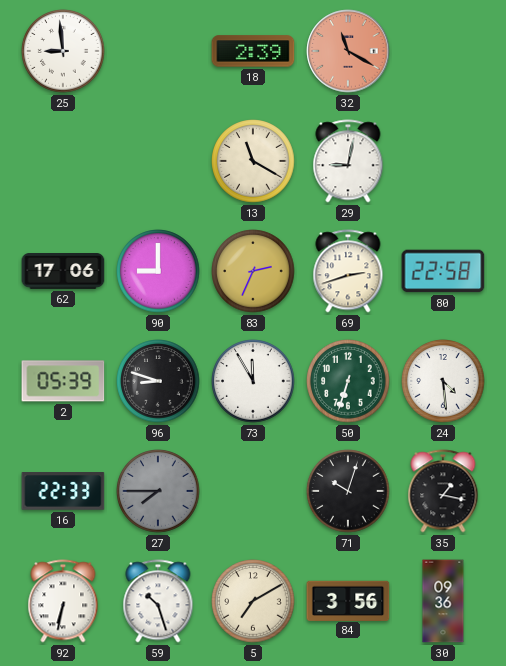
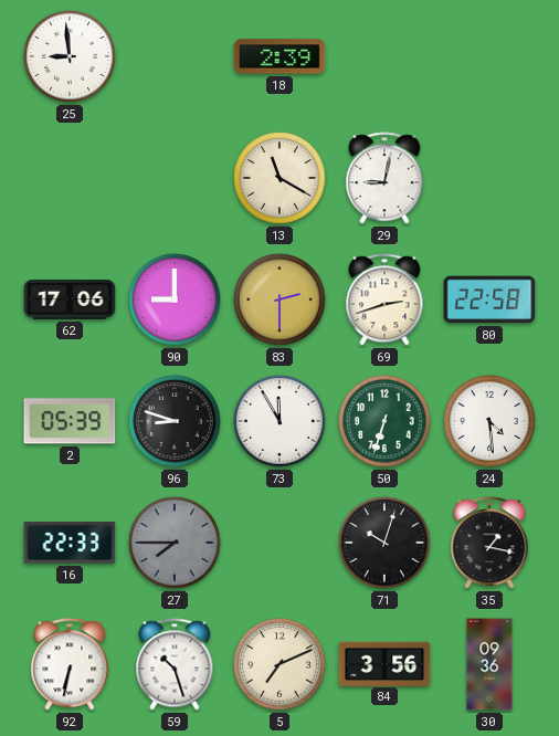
32: 11:20 -> none (348, 51)
83: 2:34 -> 2:30 (279, 299)
5: 7:10 -> 7:11 (279, 664)
